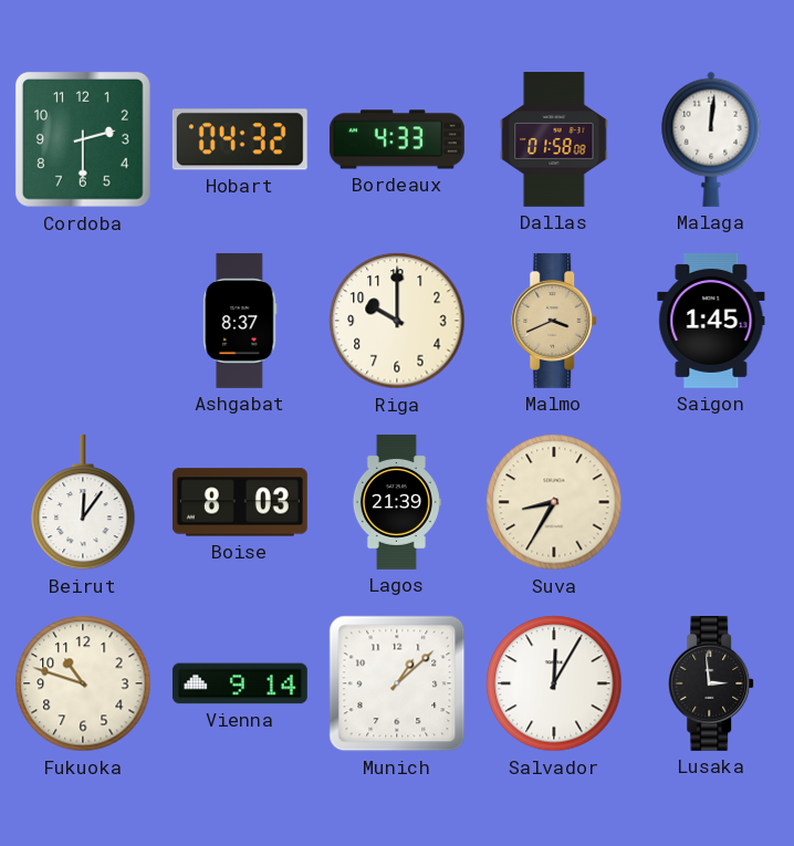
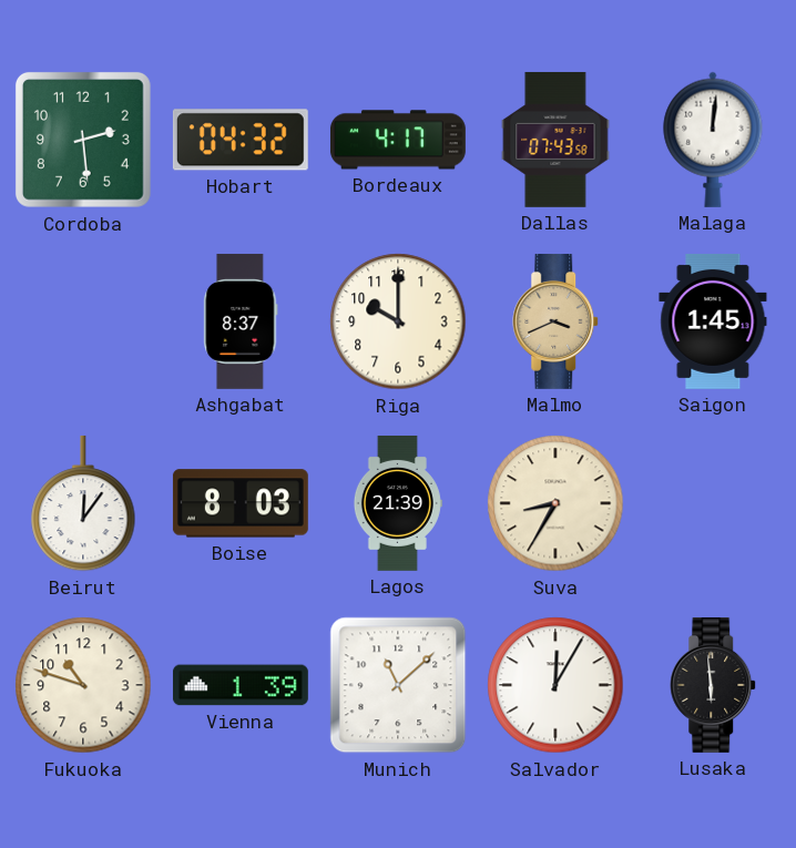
Cordoba: 2:30 -> 2:29 (84, 141)
Bordeaux: 4:33 -> 4:17 (398, 140)
Dallas: 01:58 -> 07:43 (555, 140)
Vienna: 9:14 -> 1:39 (241, 685)
Munich: 1:08 -> 11:08 (398, 685)
Lusaka: 2:59 -> 5:59 (714, 685)
